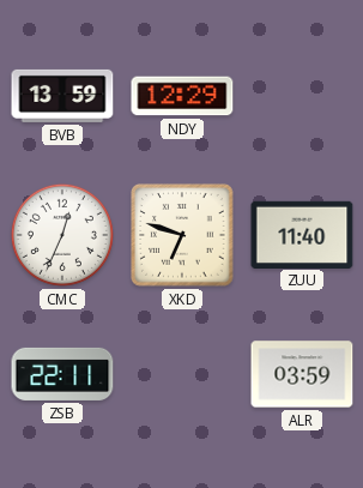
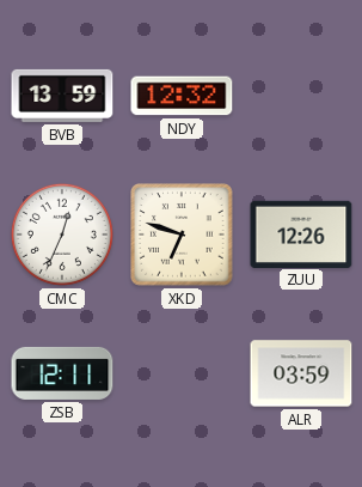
NDY: 12:29 -> 12:32 (182, 96)
ZUU: 11:40 -> 12:26 (301, 233)
ZSB: 22:11 -> 12:11 (62, 373)
